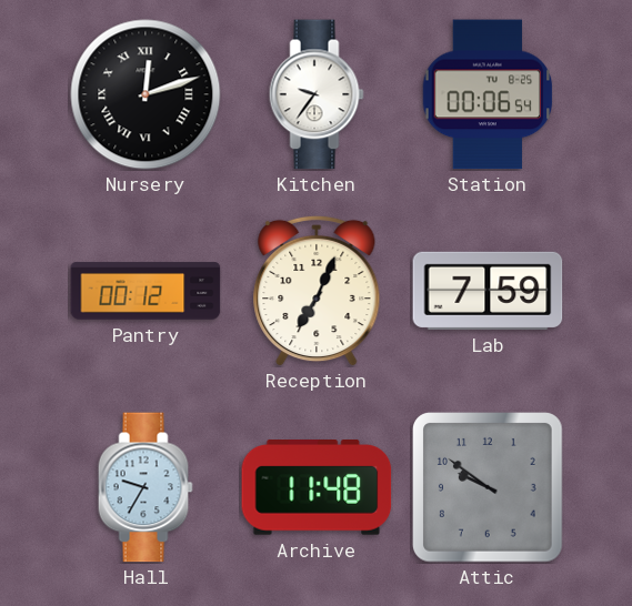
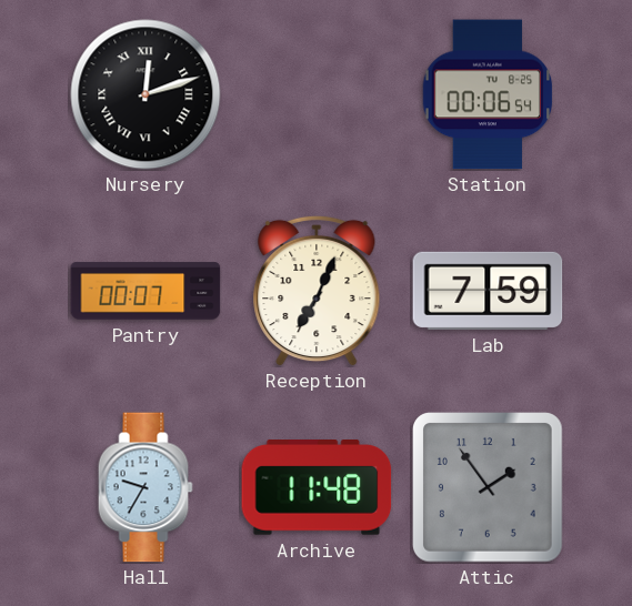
Kitchen: 9:36 -> none (317, 94)
Pantry: 00:12 -> 00:07 (146, 291)
Attic: 9:51 -> 1:54 (488, 487)
